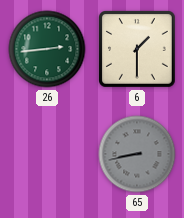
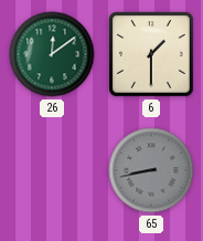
26: 2:44 -> 12:09 (52, 54)
